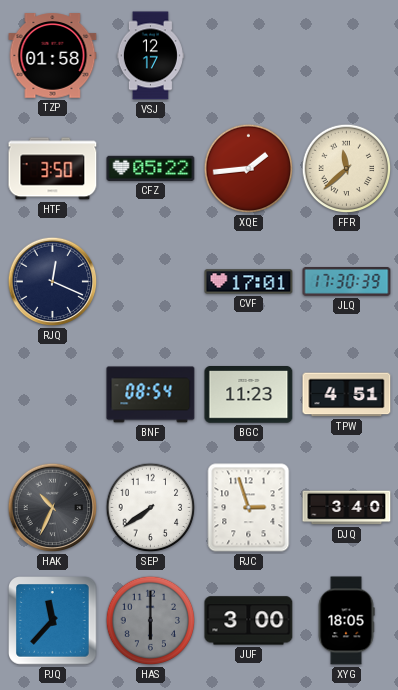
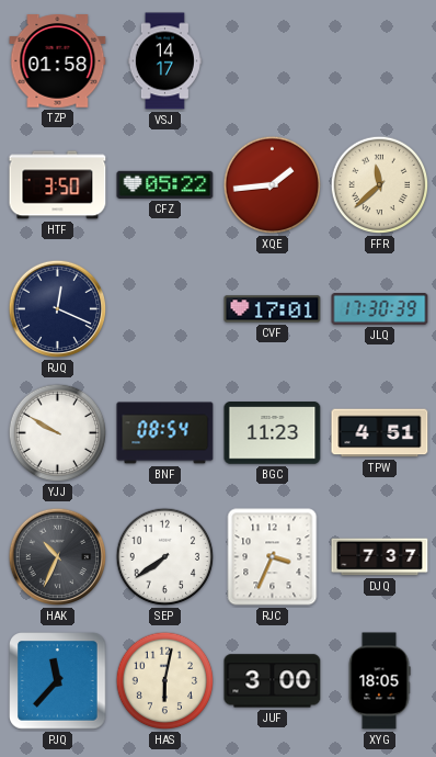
VSJ: 12:17 -> 14:17 (164, 61)
YJJ: none -> 9:50 (58, 433)
RJC: 2:57 -> 3:34 (273, 557)
DJQ: 3:40 -> 7:37 (380, 557)
HAS: 6:00 -> 6:02 (165, 681)
HAS dial: grey -> cream (165, 681)
